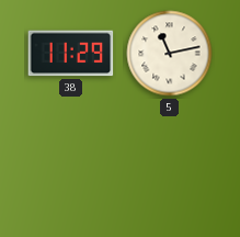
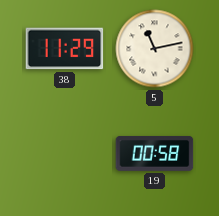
19: none -> 00:58 (155, 153)
